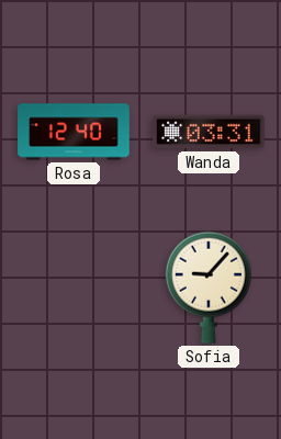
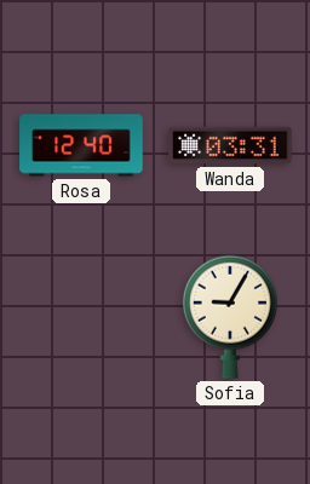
Sofia: 9:07 -> 9:05 (230, 317)
